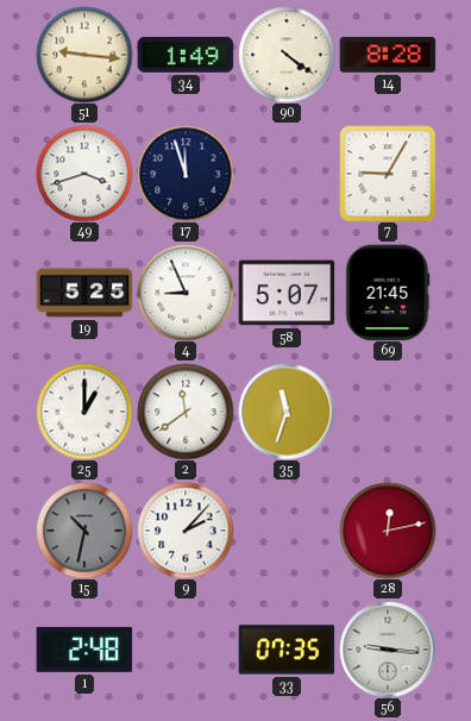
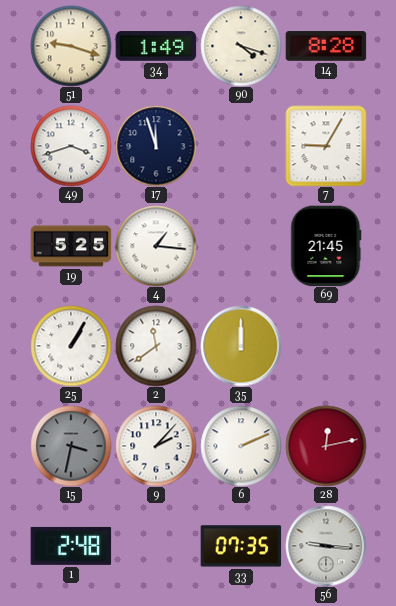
51: 9:16 -> 9:18 (71, 46)
90: 4:21 -> 4:18 (241, 46)
4: 8:56 -> 1:16 (156, 246)
58: 5:07 -> none (287, 293)
25: 1:00 -> 1:05 (71, 346)
35: 11:33 -> 12:00 (241, 346)
15: 10:32 -> 3:32 (71, 446)
6: none -> 2:11 (241, 446)
